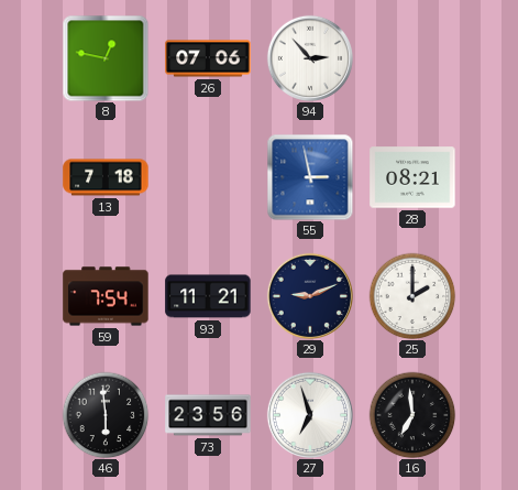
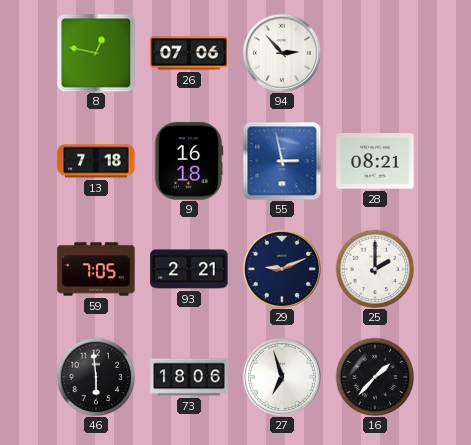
9: none -> 16:18 (189, 161)
59: 7:54 -> 7:05 (96, 269)
93: 11:21 -> 2:21 (189, 269)
73: 23:56 -> 18:06 (189, 377)
16: 6:59 -> 1:37 (375, 377)
